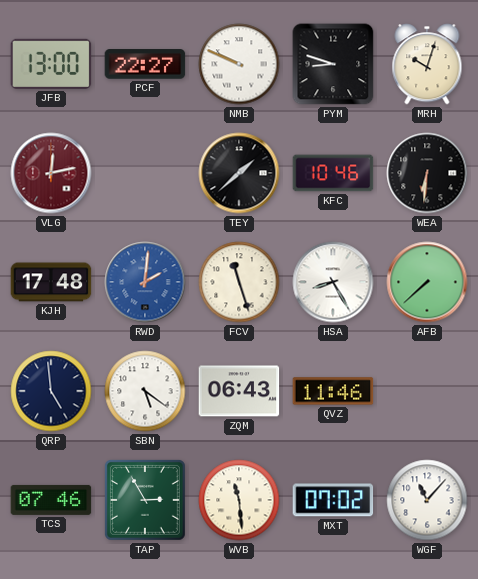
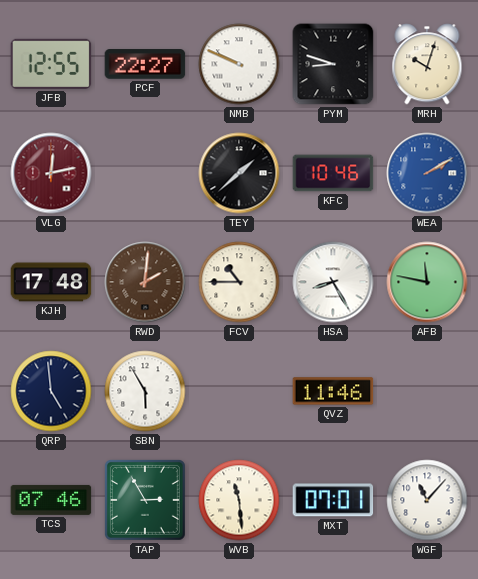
JFB: 13:00 -> 12:55 (51, 64)
WEA: 6:31 -> 2:10 (427, 173)
WEA dial: black -> blue (427, 173)
RWD dial: blue -> brown (145, 282)
FCV: 11:27 -> 10:45 (239, 282)
AFB: 7:38 -> 11:47 (427, 282)
SBN: 5:21 -> 5:55 (145, 391)
ZQM: 06:43 -> none (239, 391)
MXT: 07:02 -> 07:01 (333, 500)
